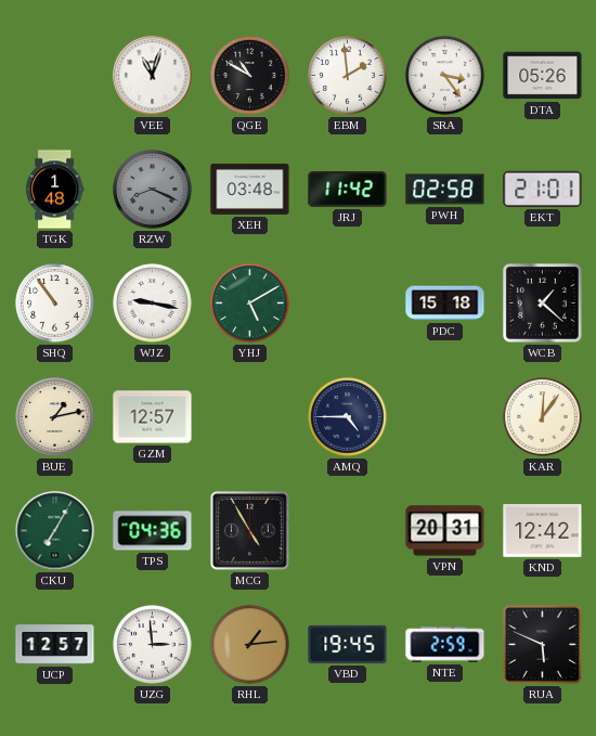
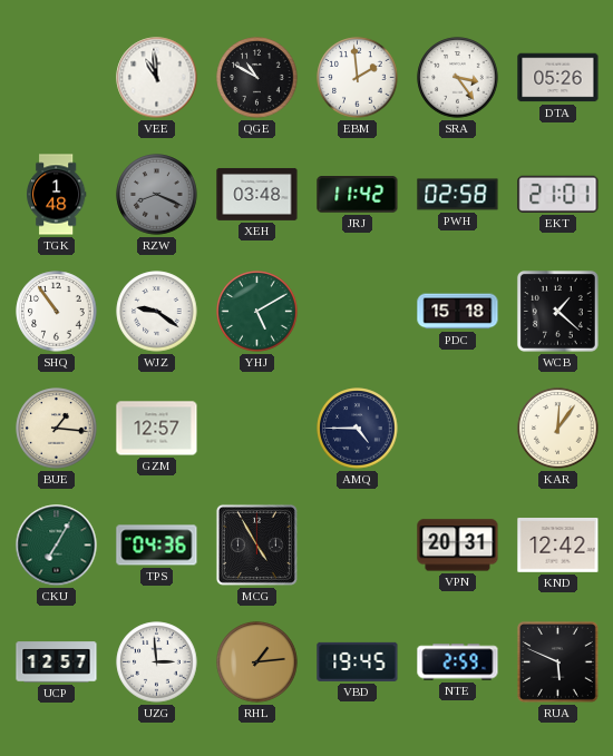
VEE: 11:03 -> 10:59 (157, 78)
WJZ: 9:17 -> 9:21 (157, 312)
BUE: 1:13 -> 1:16 (57, 429)
